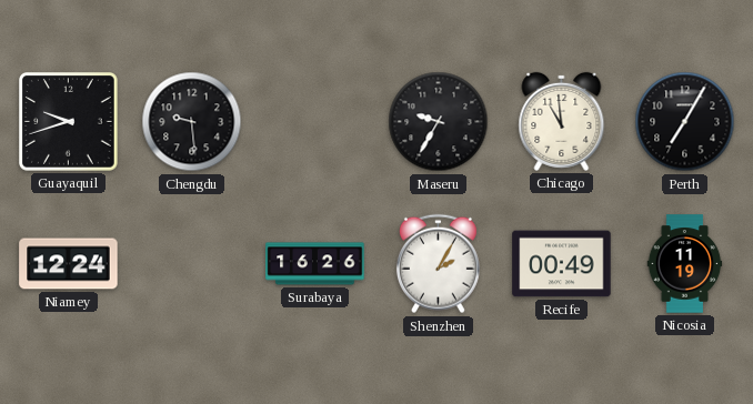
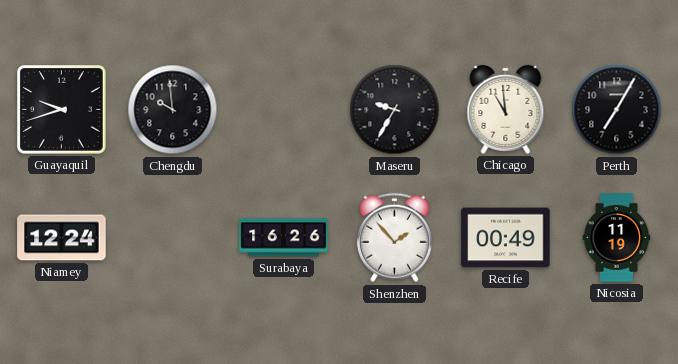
Chengdu: 9:29 -> 9:59 (173, 110)
Shenzhen: 2:05 -> 1:53 (394, 238)
